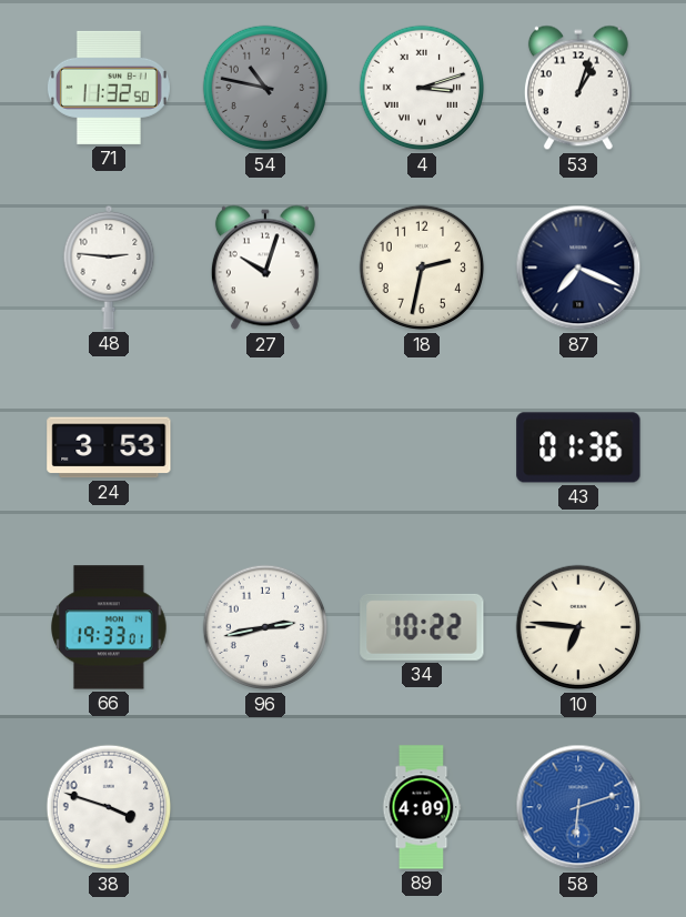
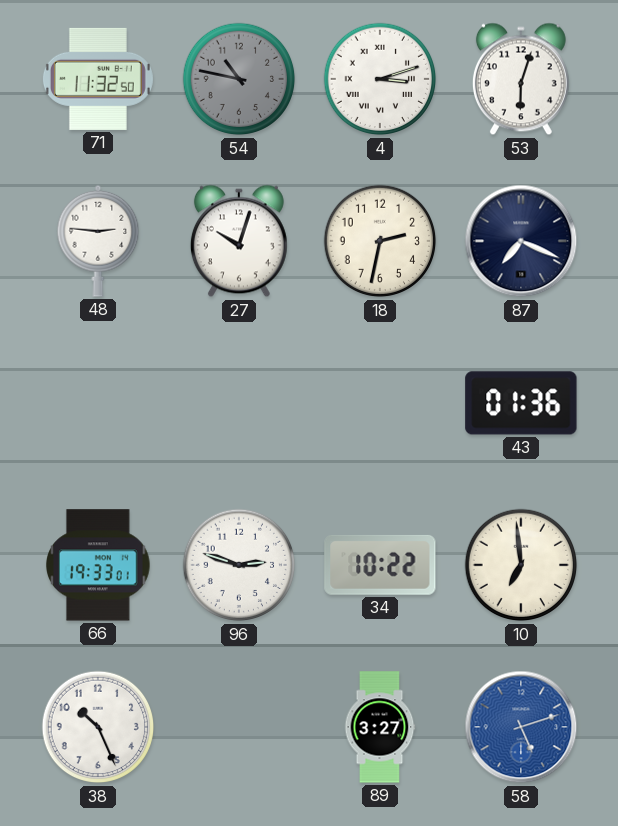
53: 1:03 -> 6:03 (521, 79)
24: 3:53 -> none (109, 447)
96: 2:43 -> 2:48 (239, 565)
10: 6:46 -> 6:59 (521, 565)
38: 3:48 -> 10:26 (98, 727)
89: 4:09 -> 3:27 (380, 727)
58: 6:12 -> 5:12 (521, 727)
